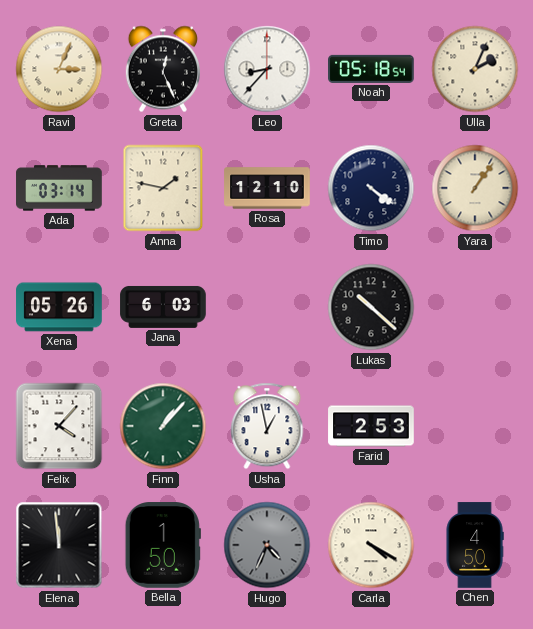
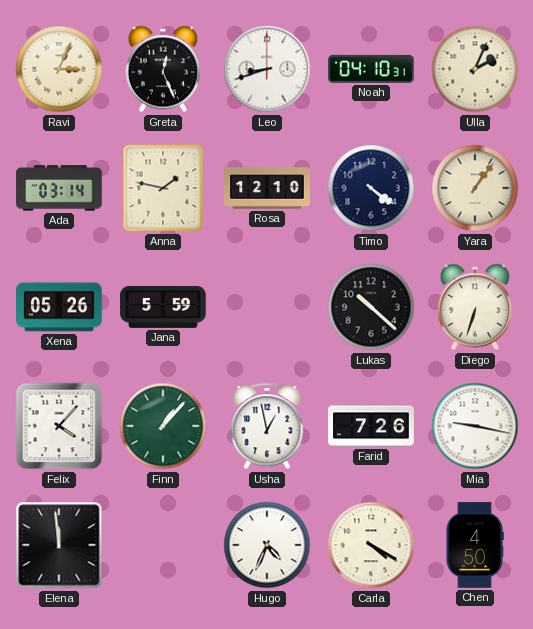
Leo: 8:37 -> 8:42 (267, 69)
Noah: 05:18 -> 04:10 (371, 69)
Jana: 6:03 -> 5:59 (163, 307)
Diego: none -> 6:33 (475, 307)
Farid: 2:53 -> 7:26 (371, 426)
Mia: none -> 9:17 (475, 426)
Bella: 1:50 -> none (163, 545)
Hugo dial: grey -> white (267, 545)
